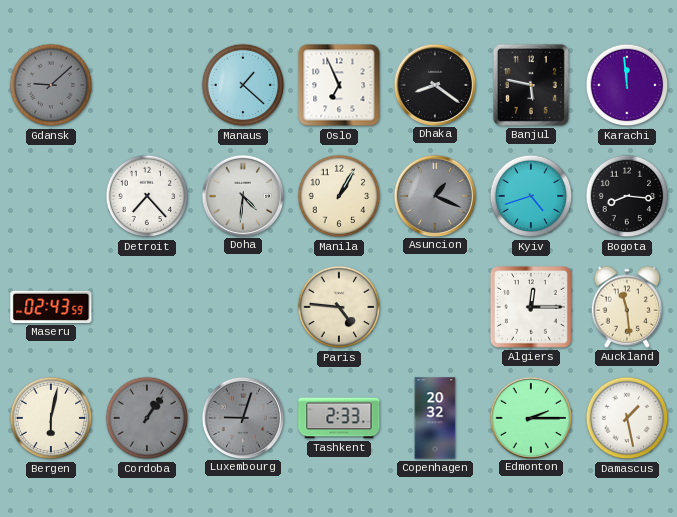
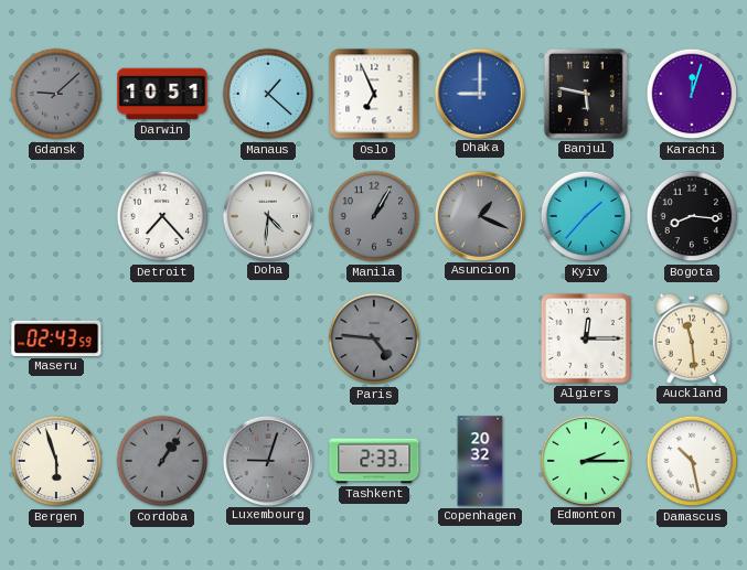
Darwin: none -> 10:51 (162, 94)
Dhaka: 8:21 -> 9:00 (479, 93)
Dhaka dial: black -> blue (479, 93)
Karachi: 11:59 -> 12:03 (692, 94)
Manila dial: cream -> grey (374, 216)
Kyiv: 4:42 -> 1:37 (586, 216)
Paris dial: cream -> grey (374, 338)
Bergen: 6:02 -> 5:57 (56, 461)
Damascus: 1:28 -> 10:28 (692, 461)
